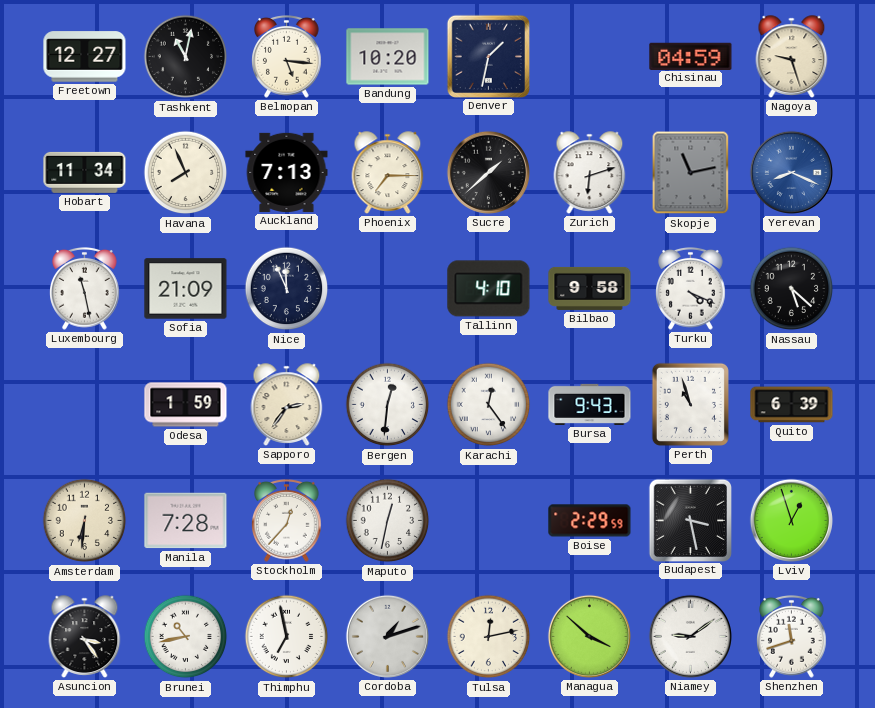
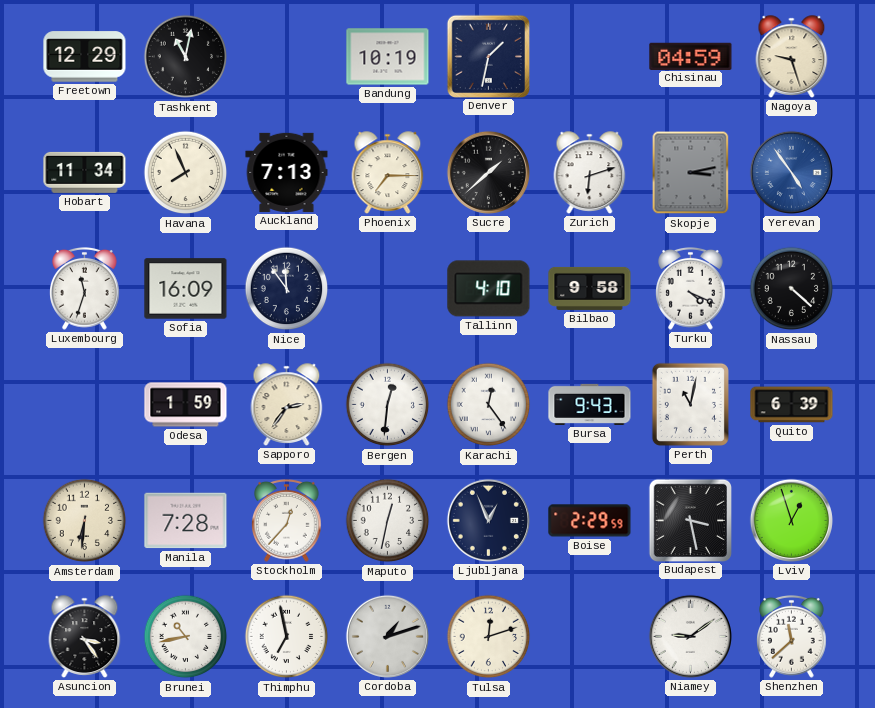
Freetown: 12:27 -> 12:29 (85, 57)
Belmopan: 5:16 -> none (287, 57)
Bandung: 10:20 -> 10:19 (388, 57)
Skopje: 11:13 -> 3:13 (691, 173)
Yerevan: 8:19 -> 4:54 (791, 172)
Luxembourg: 11:28 -> 11:33 (85, 289)
Sofia: 21:09 -> 16:09 (186, 289)
Nice: 11:56 -> 11:54 (287, 289)
Nassau: 5:22 -> 4:22 (792, 289)
Perth: 10:57 -> 11:02 (690, 404)
Ljubljana: none -> 12:56 (488, 520)
Tulsa: 12:13 -> 12:12 (489, 637)
Managua: 3:52 -> none (589, 636)
Shenzhen: 11:42 -> 11:38 (792, 637)
